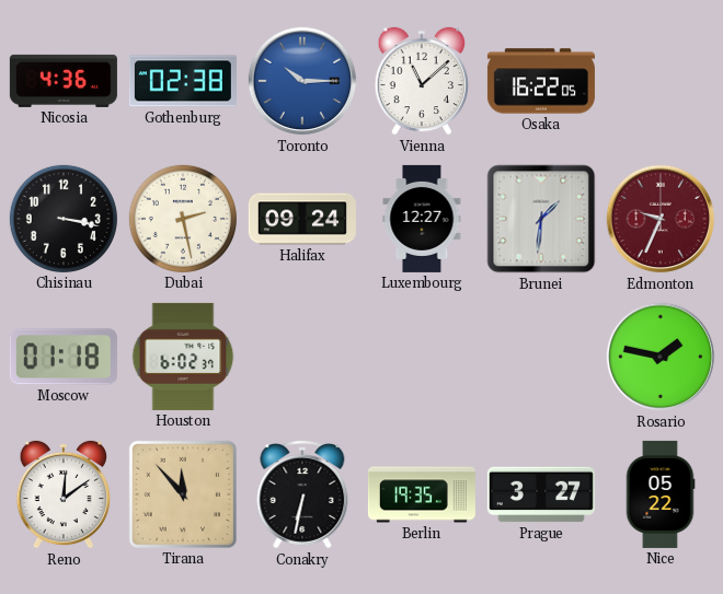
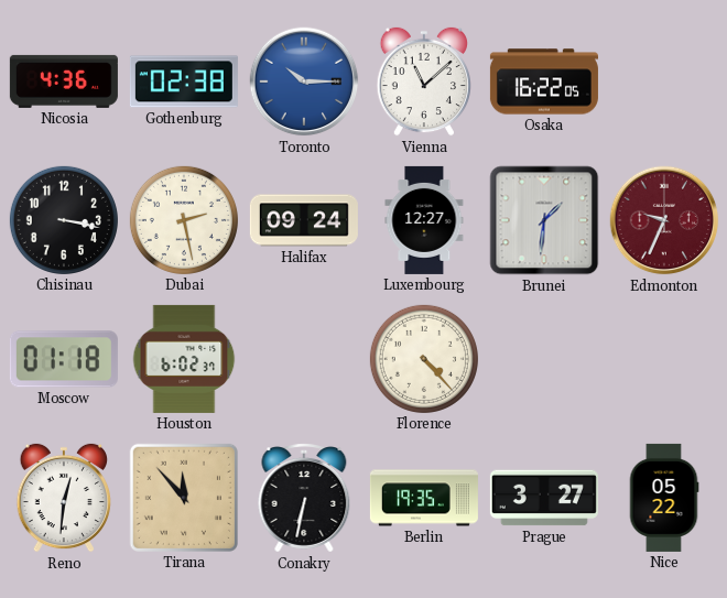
Florence: none -> 4:23 (424, 359)
Rosario: 1:47 -> none (661, 357)
Reno: 12:09 -> 12:31 (63, 498)
